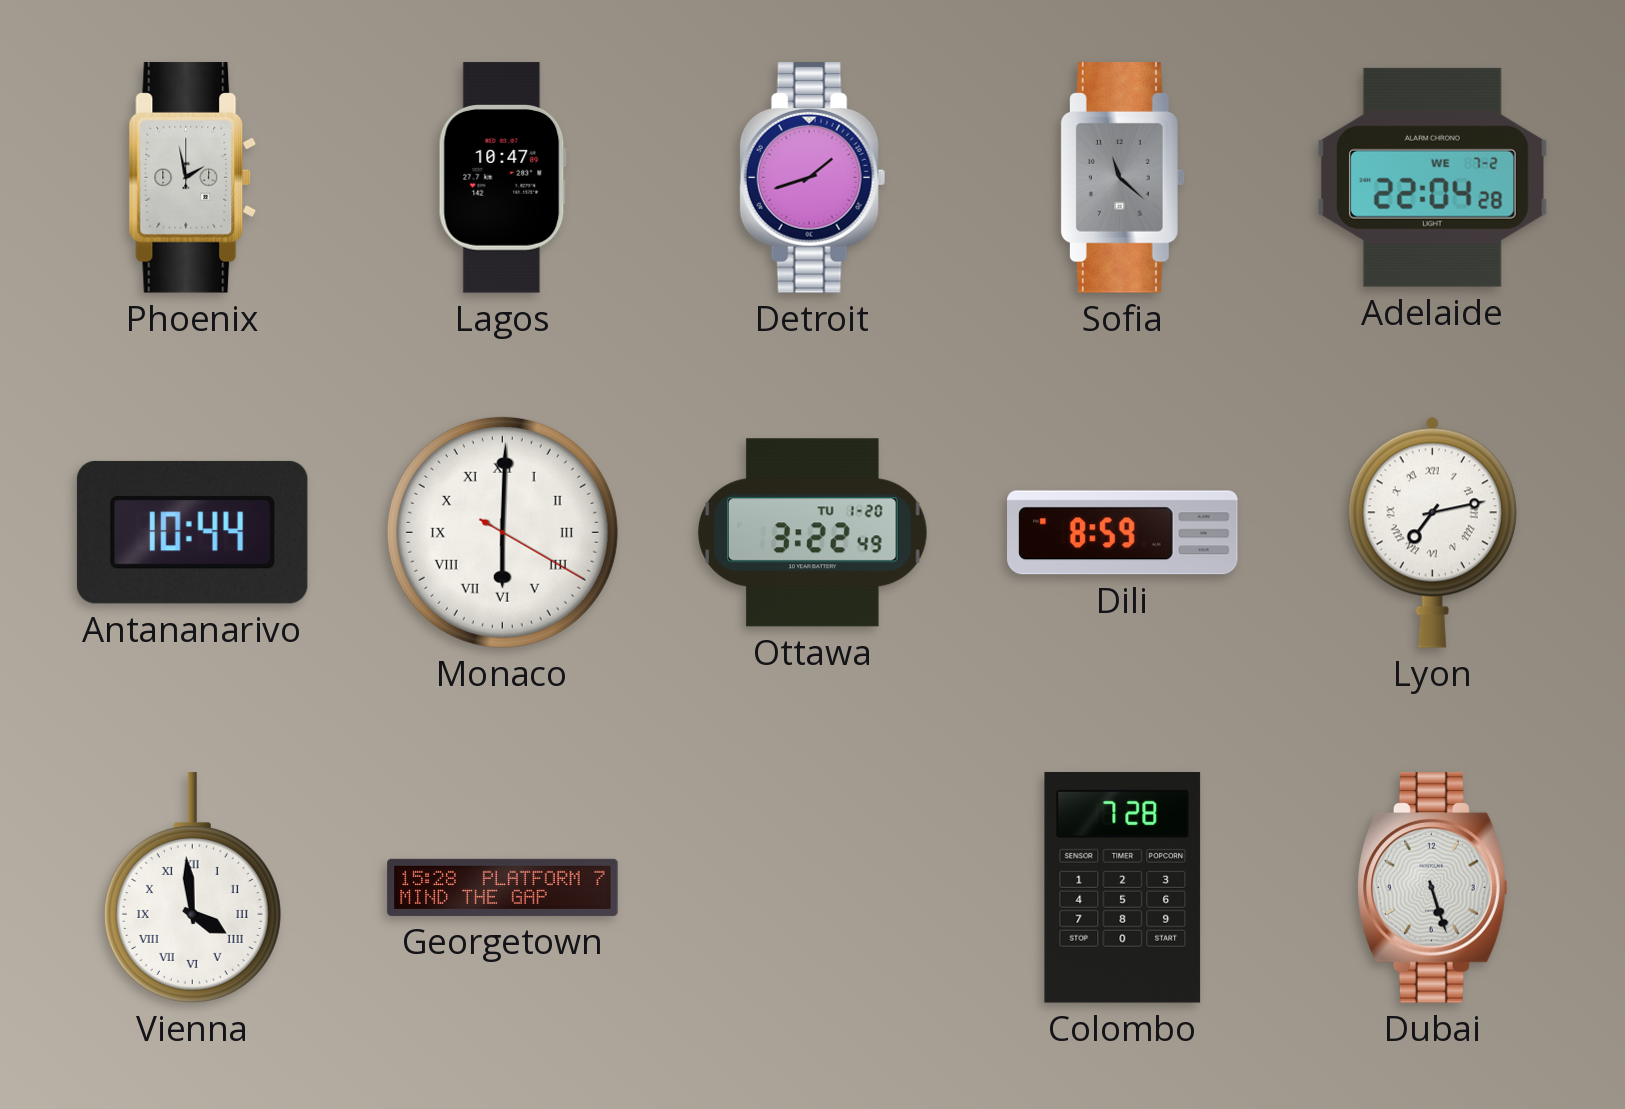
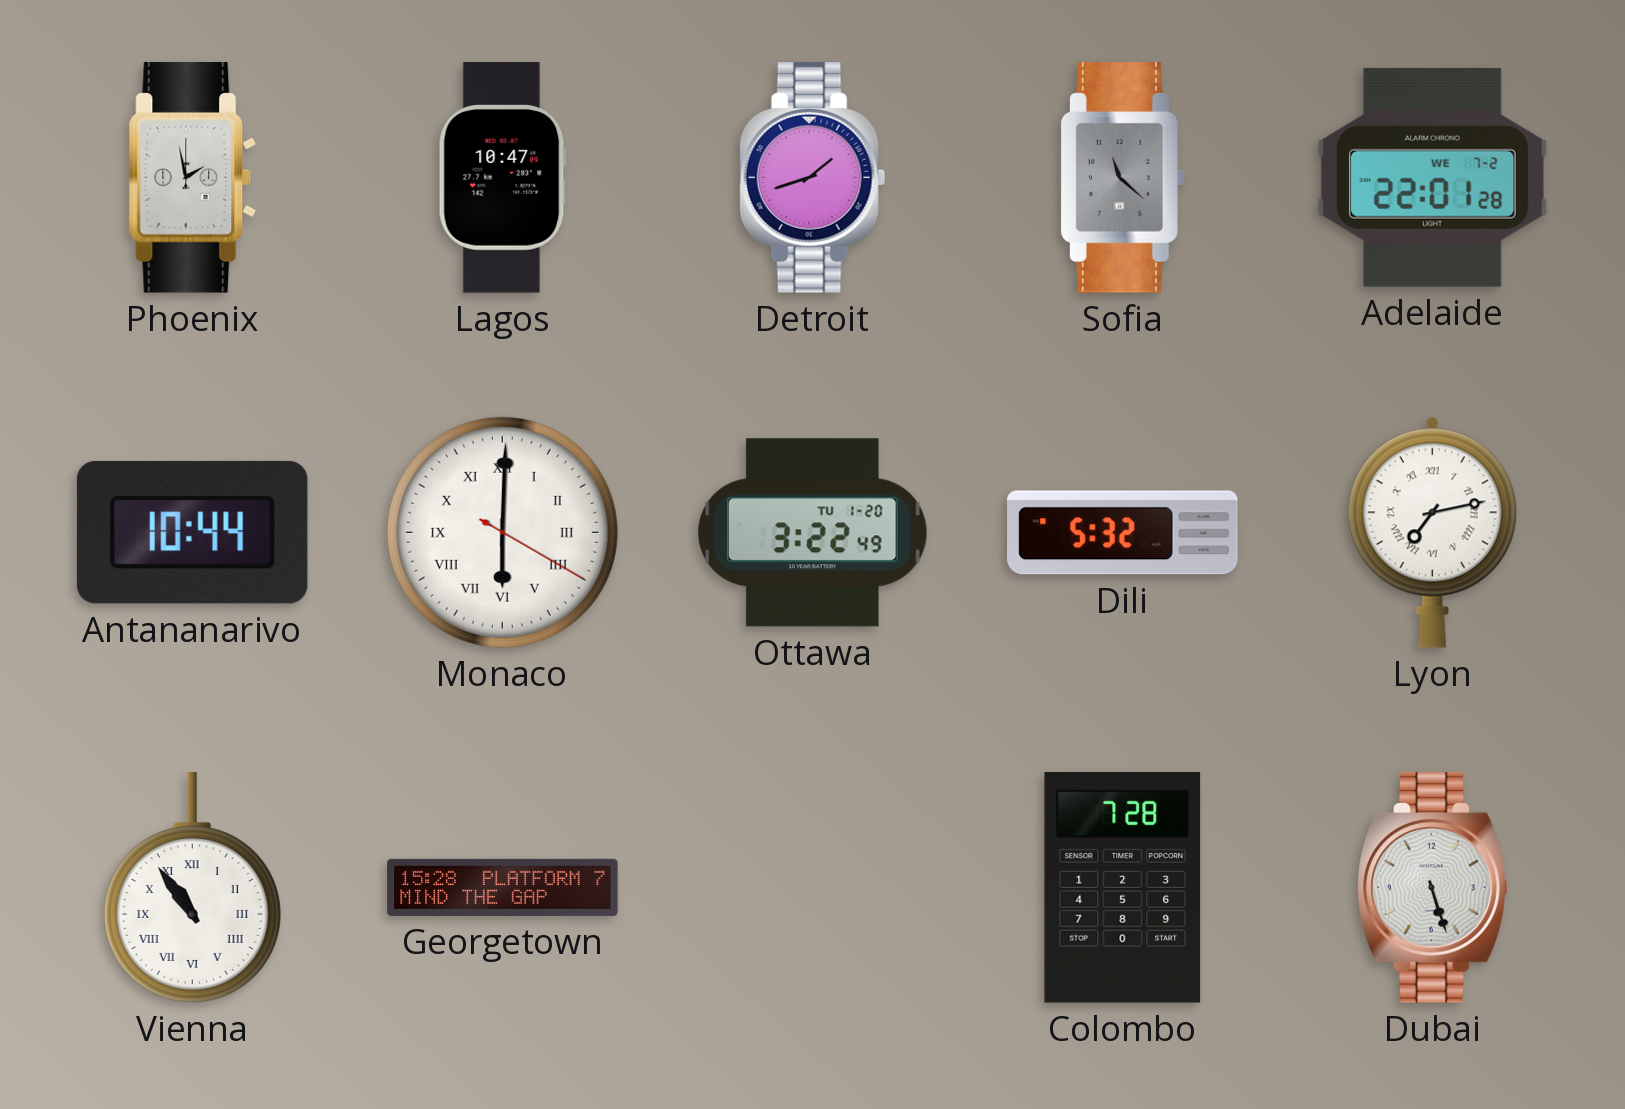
Adelaide: 22:04 -> 22:01 (1432, 177)
Dili: 8:59 -> 5:32 (1123, 533)
Vienna: 3:59 -> 10:54 (192, 888)
